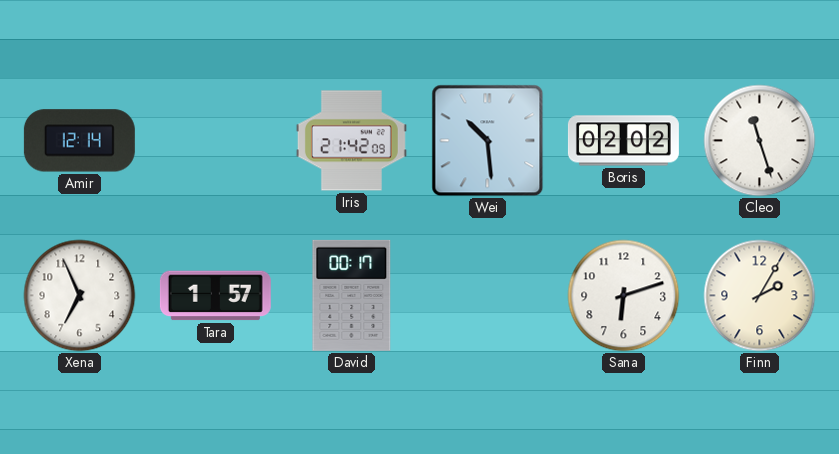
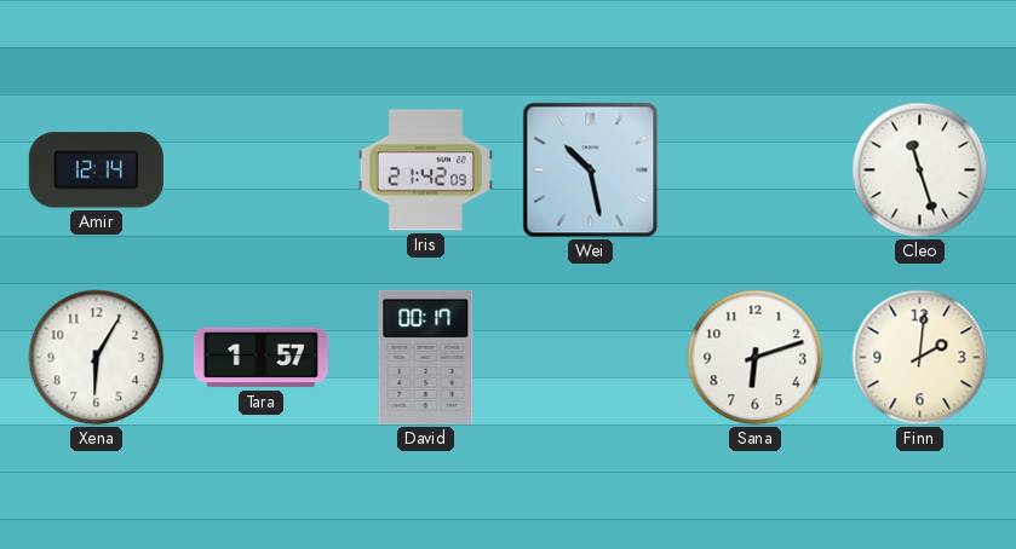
Wei: 10:29 -> 10:28 (591, 171)
Boris: 02:02 -> none (623, 141)
Xena: 6:56 -> 6:05 (97, 358)
Finn: 2:05 -> 2:01 (920, 358)
